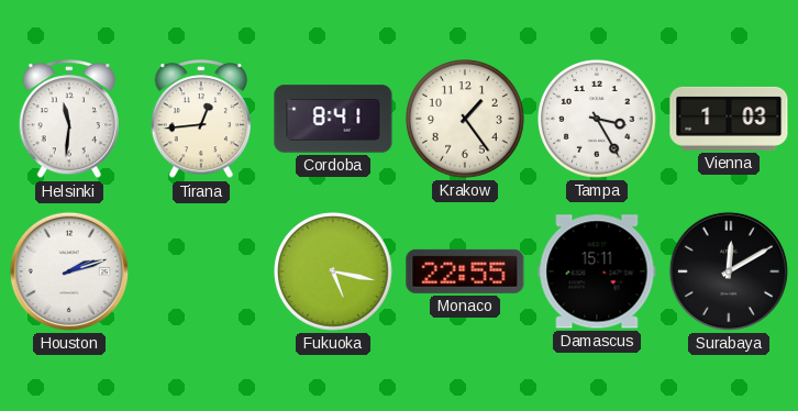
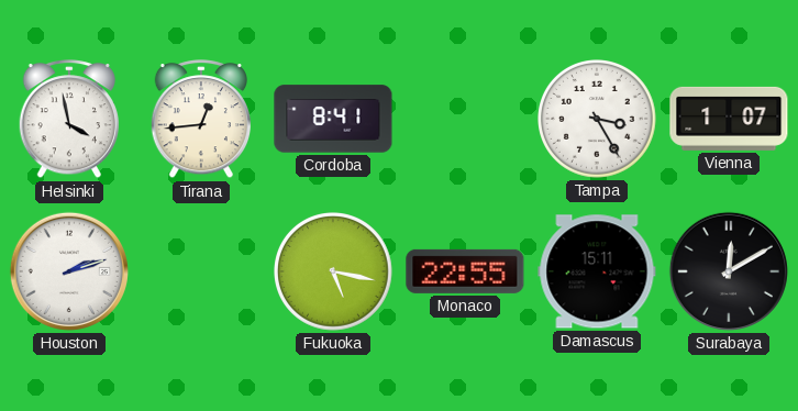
Helsinki: 11:31 -> 3:58 (68, 120)
Krakow: 1:24 -> none (466, 120)
Vienna: 1:03 -> 1:07 (729, 119)
